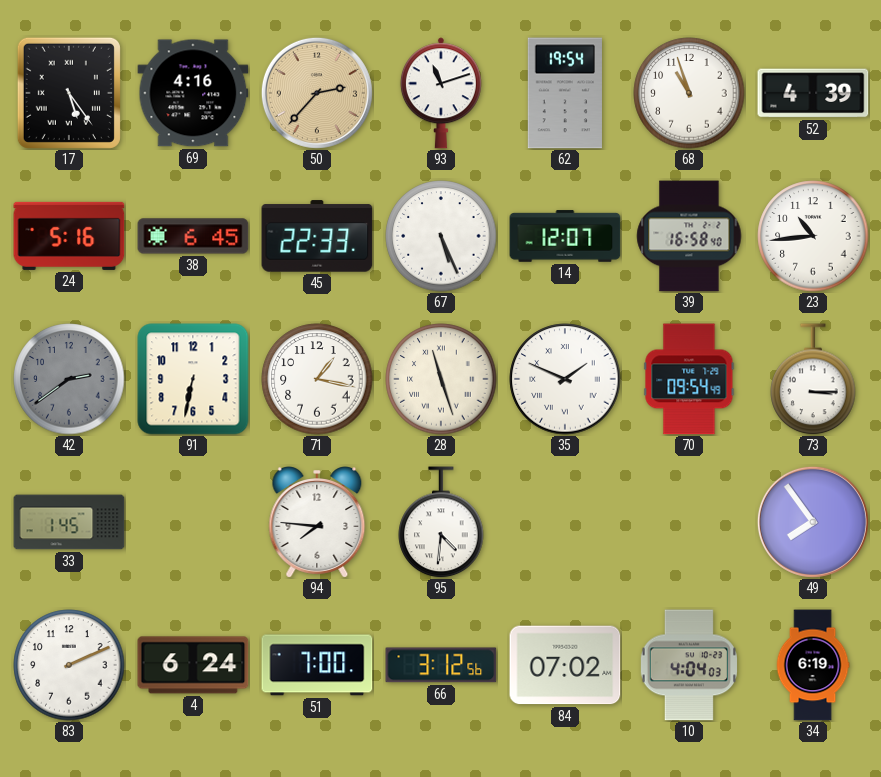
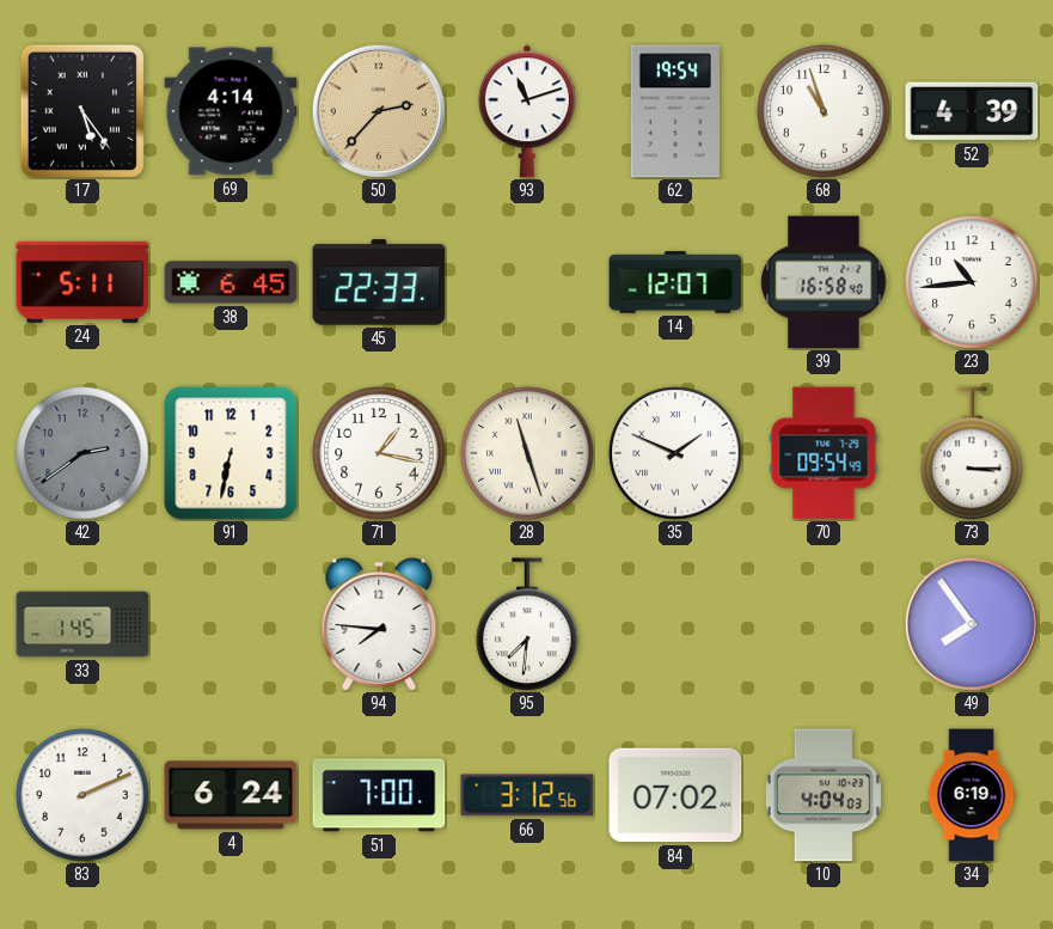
69: 4:16 -> 4:14 (231, 111)
24: 5:16 -> 5:11 (82, 282)
67: 5:26 -> none (441, 236)
95: 4:31 -> 7:31 (527, 624)
